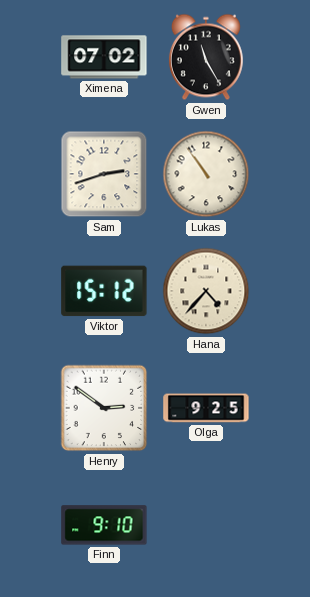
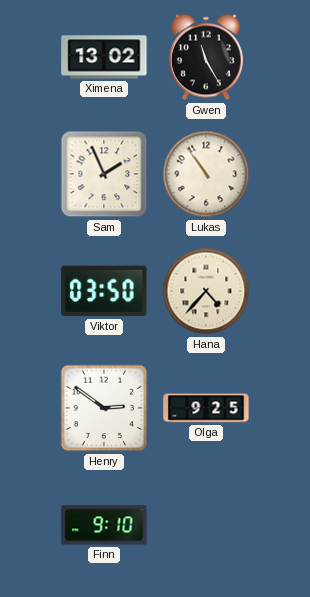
Ximena: 07:02 -> 13:02 (104, 57)
Sam: 2:42 -> 1:56 (104, 174)
Viktor: 15:12 -> 03:50 (104, 291)
